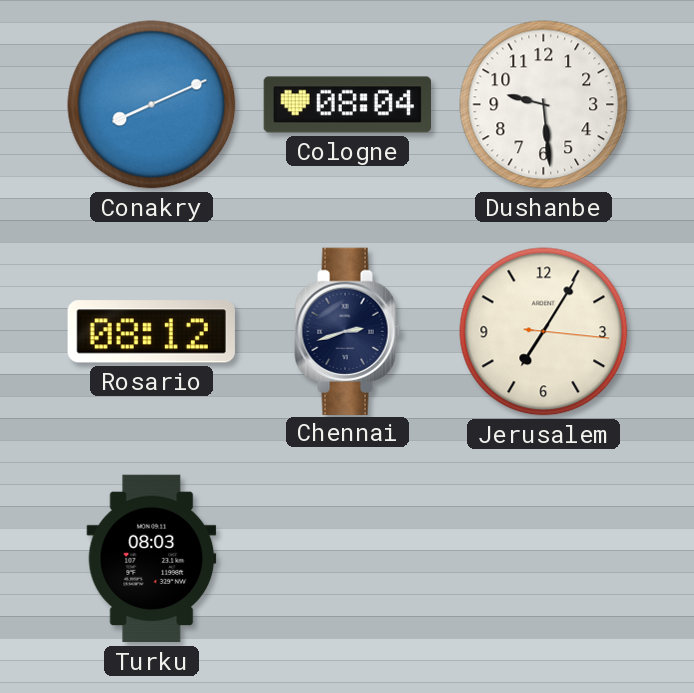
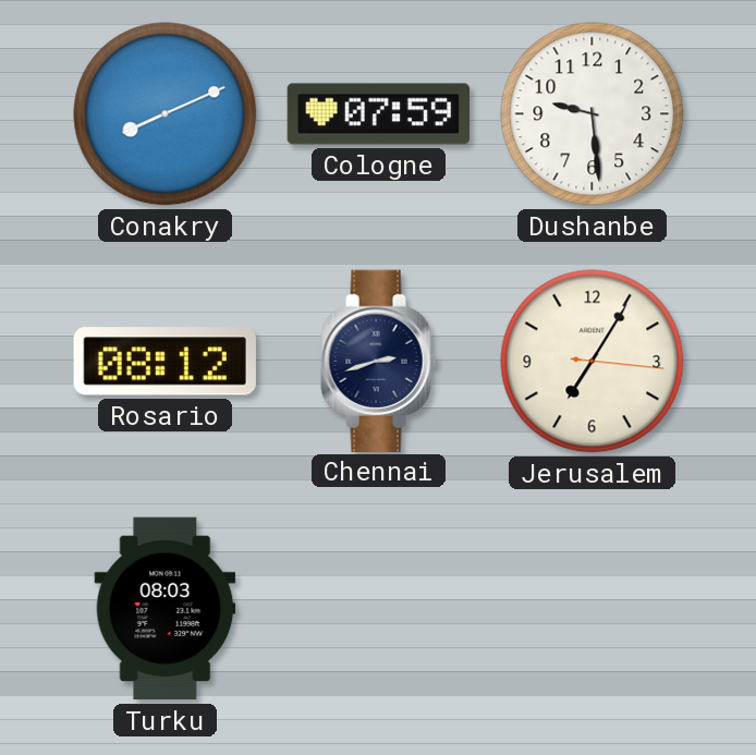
Cologne: 08:04 -> 07:59 (378, 114)
